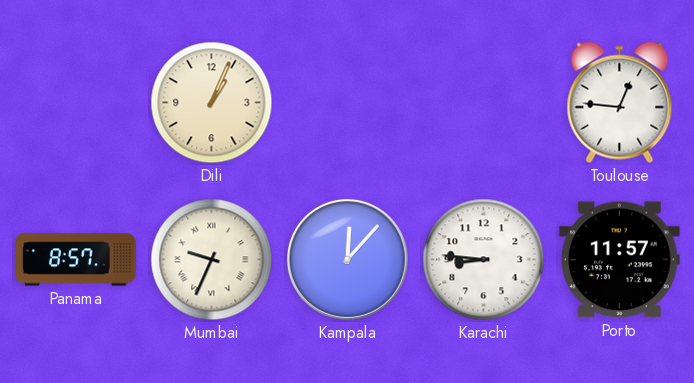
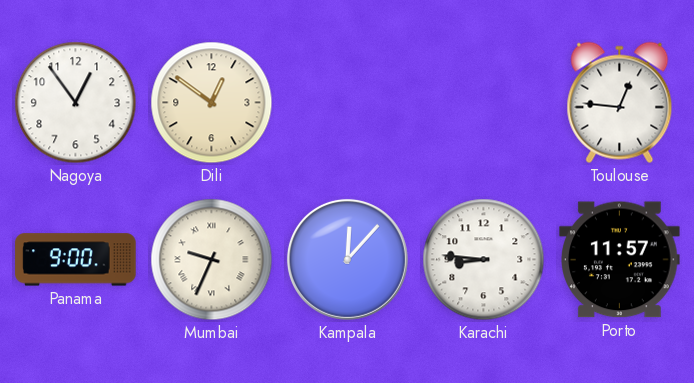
Nagoya: none -> 12:54 (76, 103)
Dili: 1:04 -> 12:51 (212, 103)
Panama: 8:57 -> 9:00 (76, 260)
